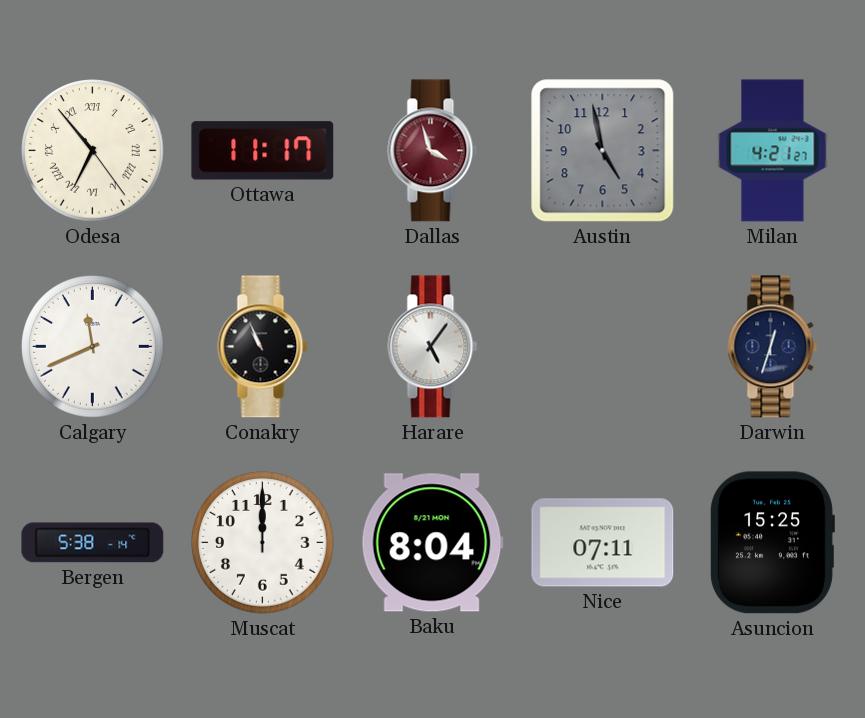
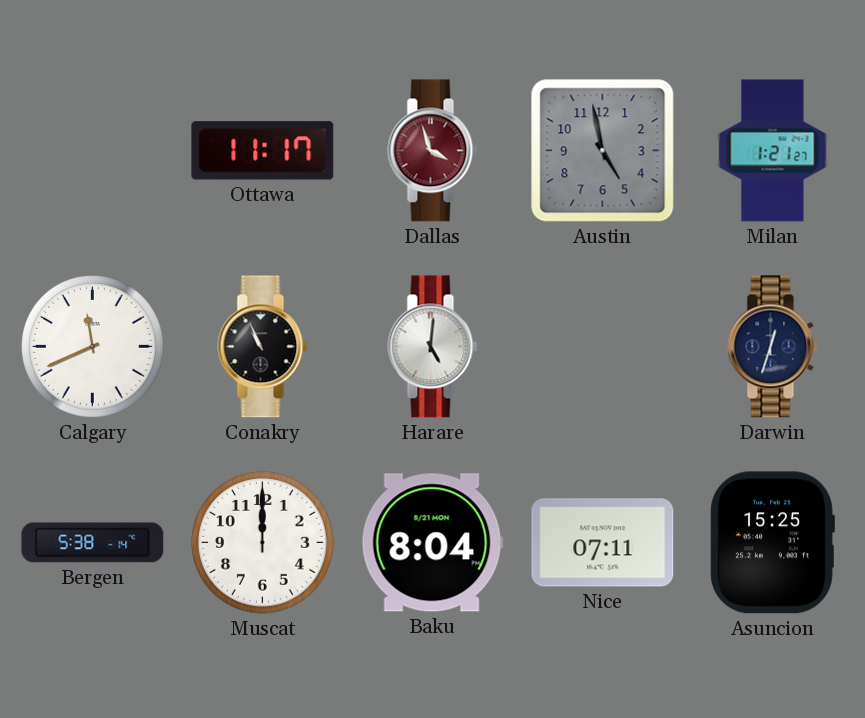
Odesa: 6:53 -> none (93, 151)
Milan: 4:21 -> 1:21 (773, 151)
Harare: 5:06 -> 5:01 (433, 347)
